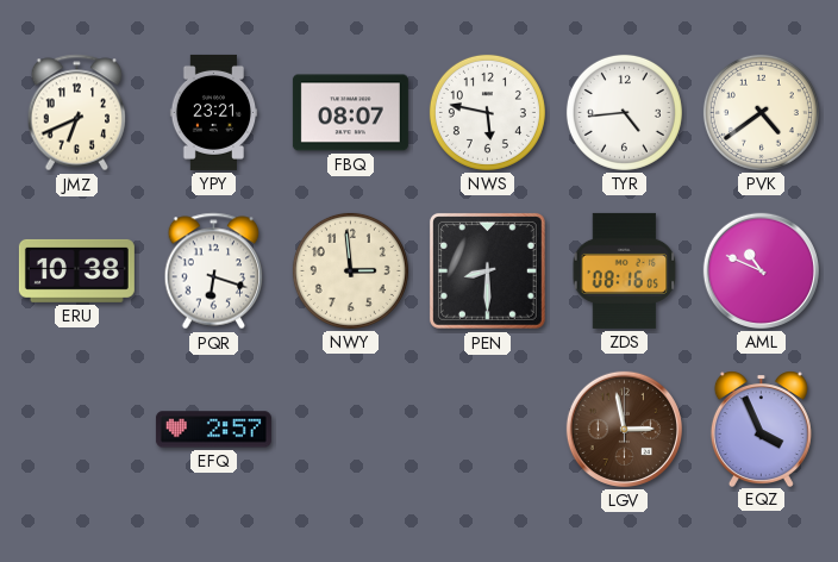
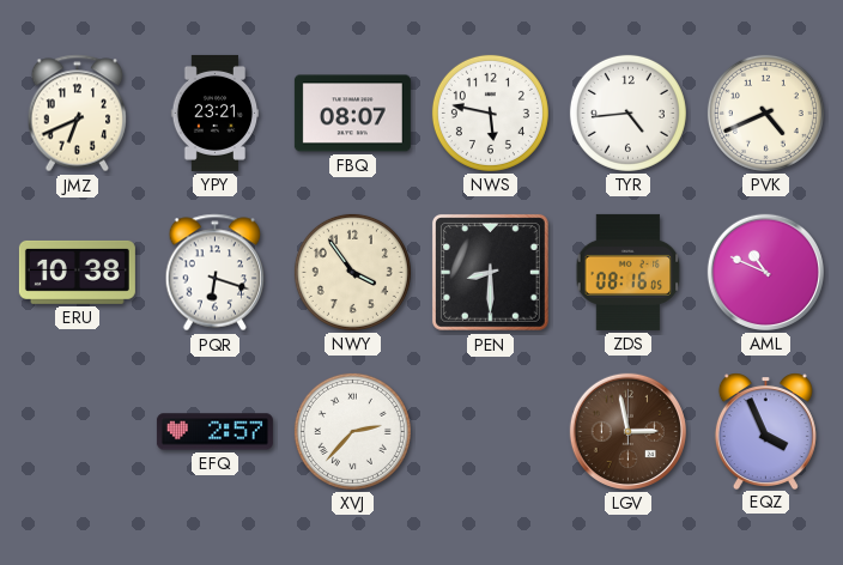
PVK: 4:39 -> 4:41 (765, 113)
NWY: 2:59 -> 3:54 (352, 272)
XVJ: none -> 2:37 (352, 431)
